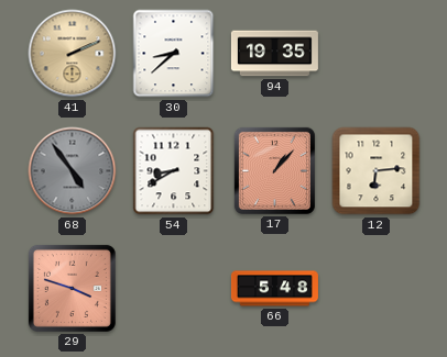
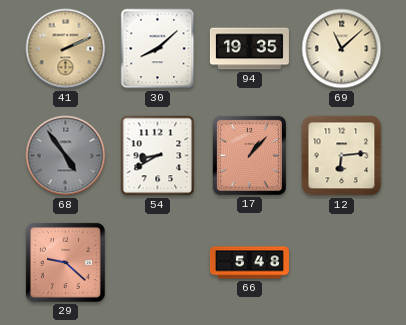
30: 8:38 -> 8:08 (158, 49)
69: none -> 11:08 (342, 49)
29: 3:48 -> 9:22 (65, 262)
